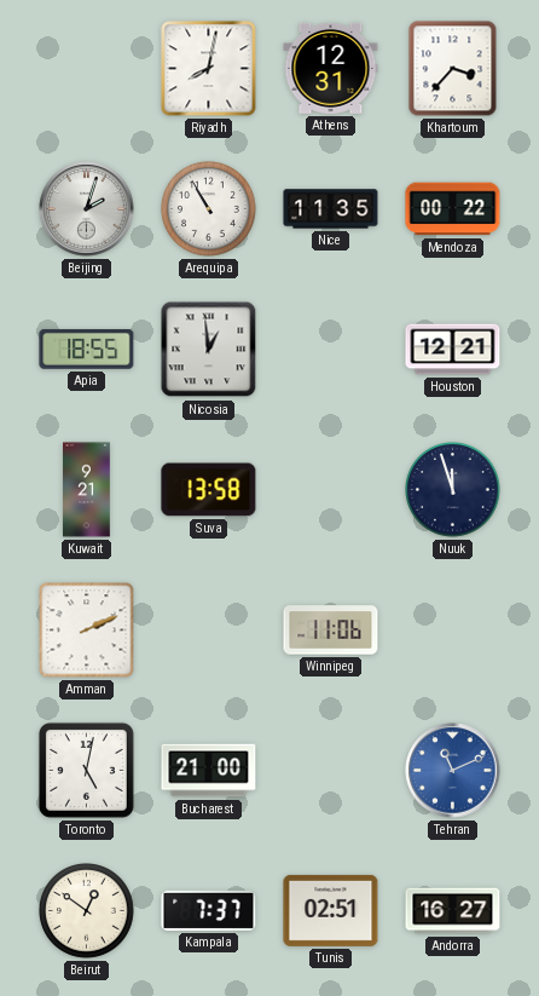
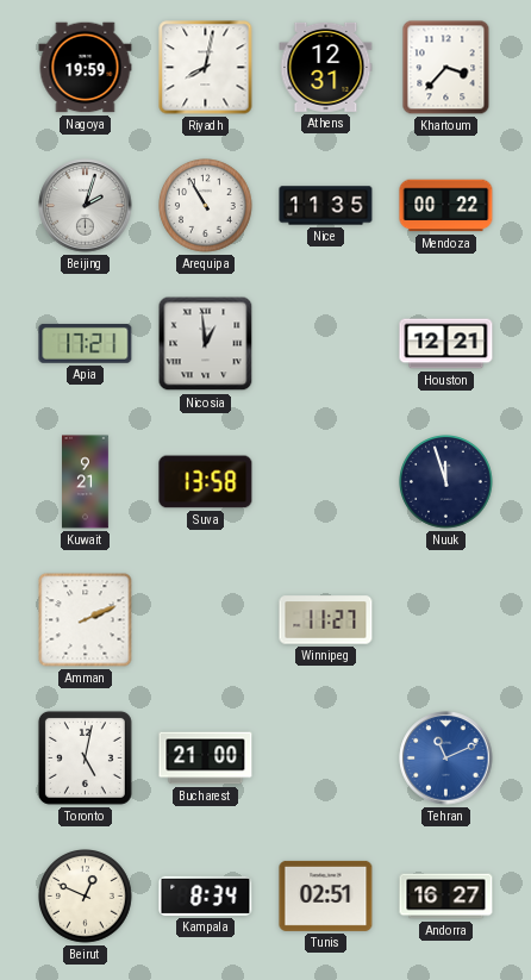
Nagoya: none -> 19:59 (86, 68)
Apia: 18:55 -> 17:21 (86, 344)
Winnipeg: 11:06 -> 11:27 (326, 620)
Beirut: 12:51 -> 12:49 (86, 897)
Kampala: 7:37 -> 8:34 (206, 895)
